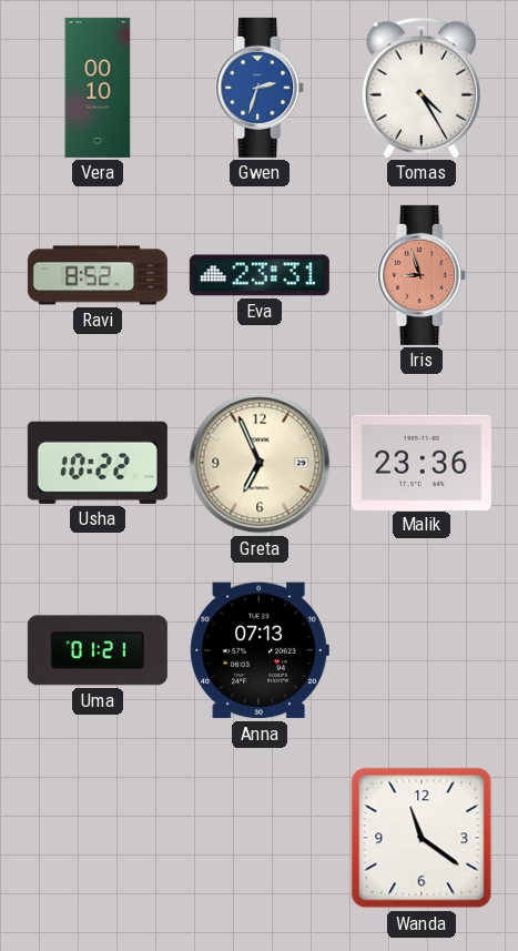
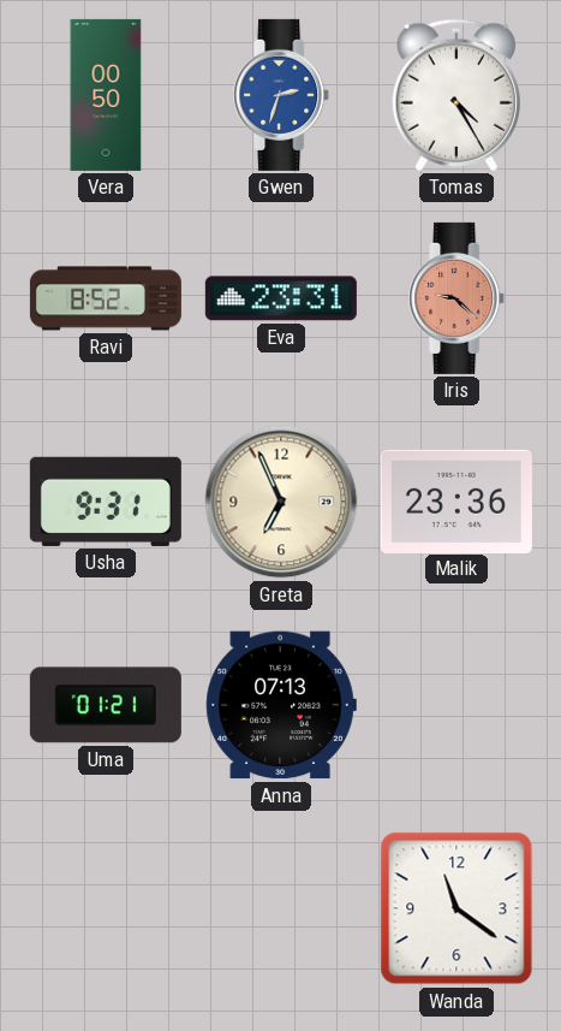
Vera: 00:10 -> 00:50 (106, 95)
Iris: 8:57 -> 9:22 (458, 298)
Usha: 10:22 -> 9:31 (106, 502)
